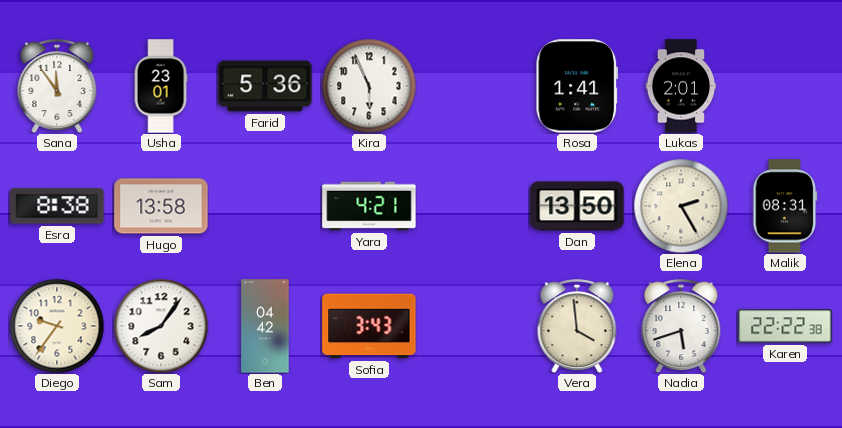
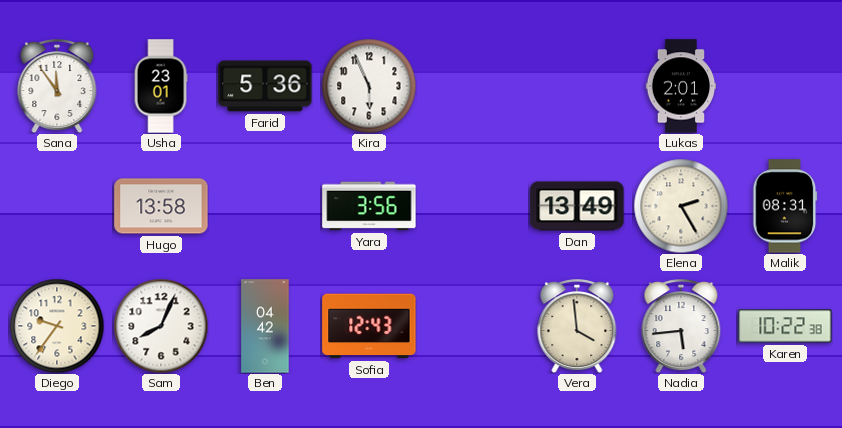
Rosa: 1:41 -> none (577, 86)
Esra: 8:38 -> none (57, 206)
Yara: 4:21 -> 3:56 (369, 206)
Dan: 13:50 -> 13:49 (577, 206)
Sam: 8:06 -> 8:04 (161, 326)
Sofia: 3:43 -> 12:43 (369, 326)
Nadia: 5:42 -> 5:44 (681, 326)
Karen: 22:22 -> 10:22 (785, 326)
